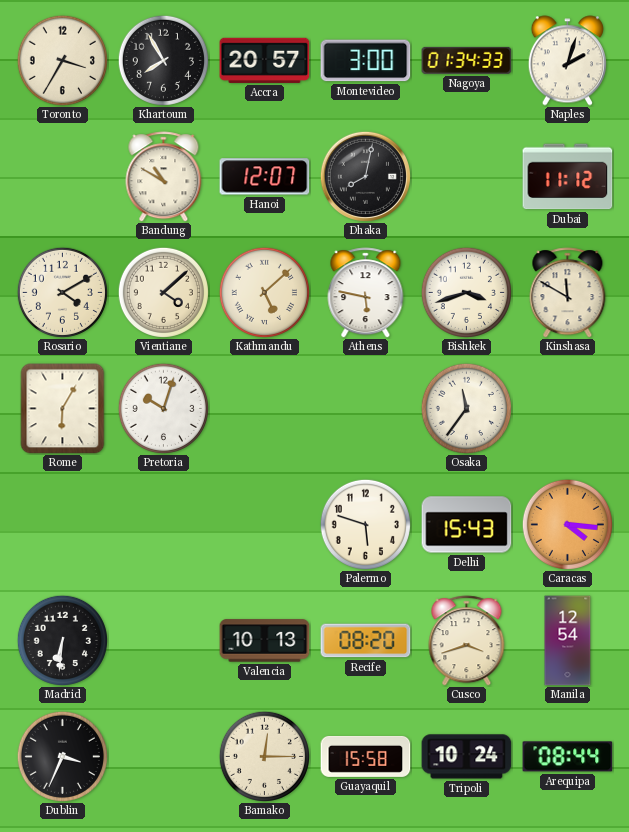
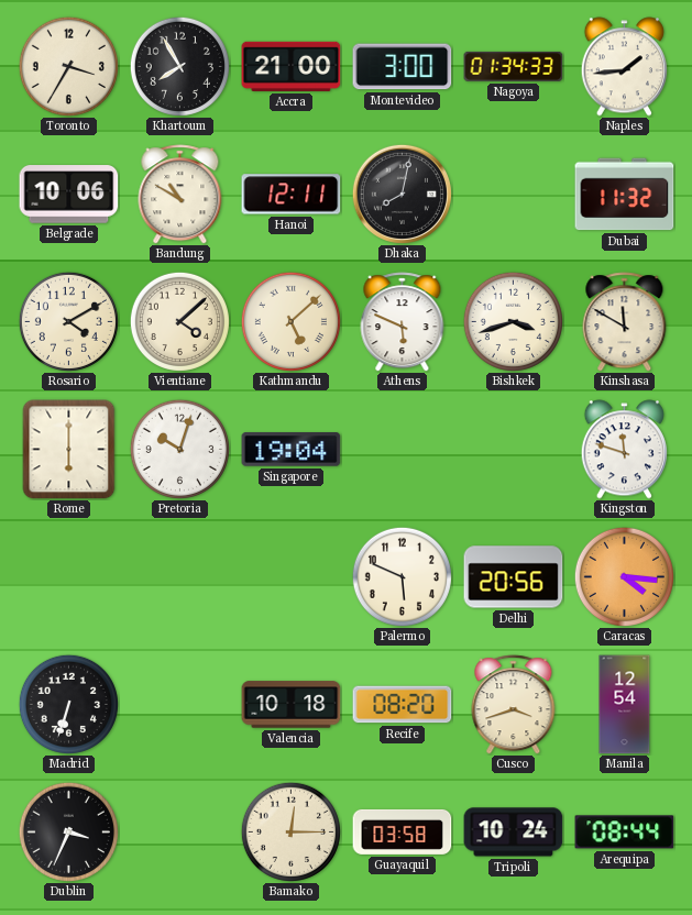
Accra: 20:57 -> 21:00 (292, 66)
Naples: 2:03 -> 1:44 (624, 67)
Belgrade: none -> 10:06 (69, 195)
Hanoi: 12:07 -> 12:11 (292, 195)
Dubai: 11:12 -> 11:32 (625, 195)
Athens: 5:47 -> 5:49 (403, 322)
Rome: 6:05 -> 6:00 (69, 450)
Singapore: none -> 19:04 (292, 450)
Osaka: 11:36 -> none (466, 408)
Kingston: none -> 11:48 (624, 450)
Palermo: 5:48 -> 5:49 (402, 576)
Delhi: 15:43 -> 20:56 (514, 577)
Madrid: 6:31 -> 6:33 (68, 704)
Valencia: 10:13 -> 10:18 (292, 705)
Guayaquil: 15:58 -> 03:58 (403, 831)
